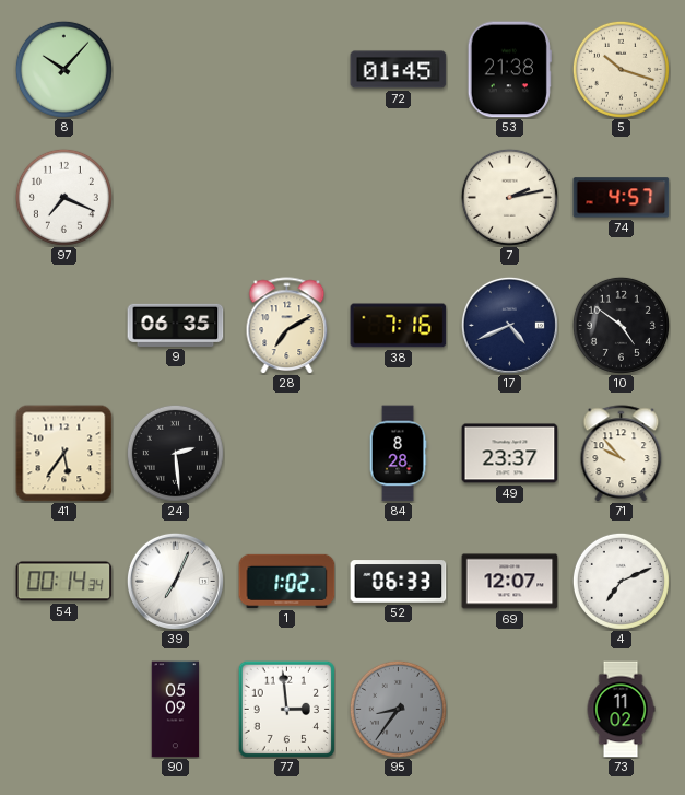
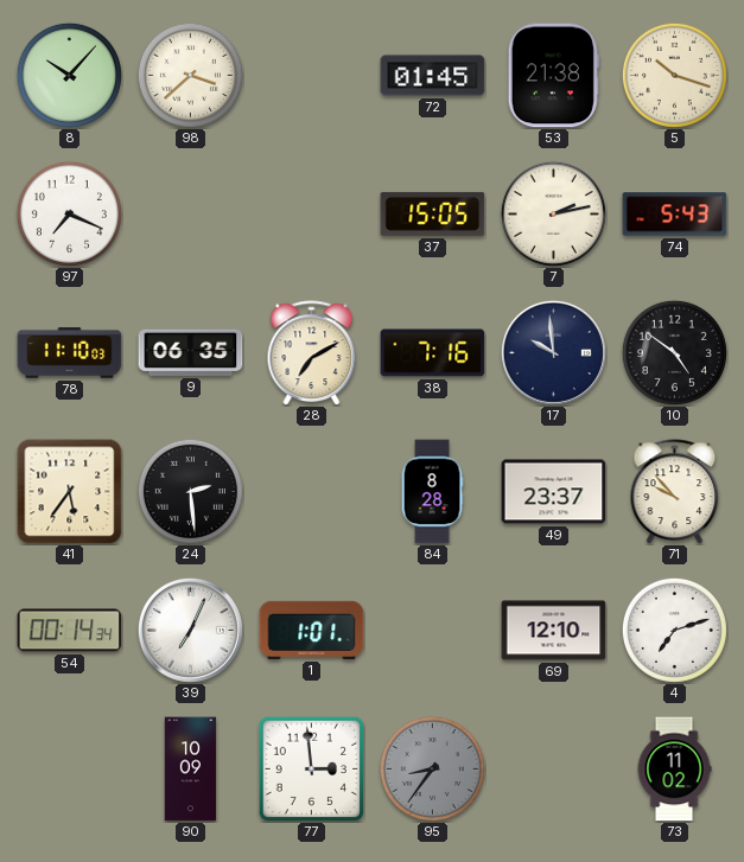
98: none -> 3:38 (190, 75)
37: none -> 15:05 (433, 213)
74: 4:57 -> 5:43 (675, 215)
78: none -> 11:10 (70, 353)
17: 4:41 -> 9:59 (553, 352)
1: 1:02 -> 1:01 (312, 630)
52: 06:33 -> none (399, 582)
69: 12:07 -> 12:10 (554, 631)
4: 7:11 -> 7:12 (674, 630)
90: 05:09 -> 10:09 (191, 770)
